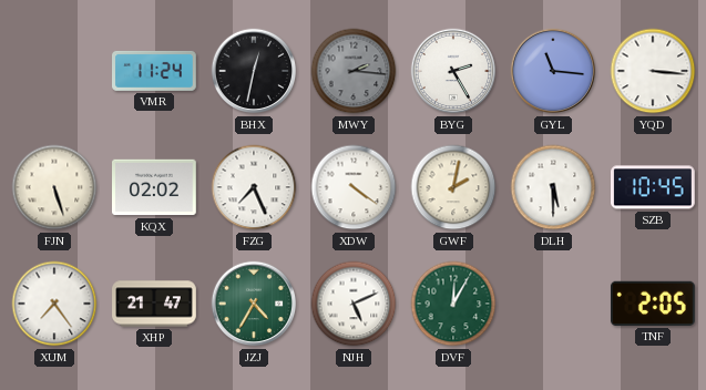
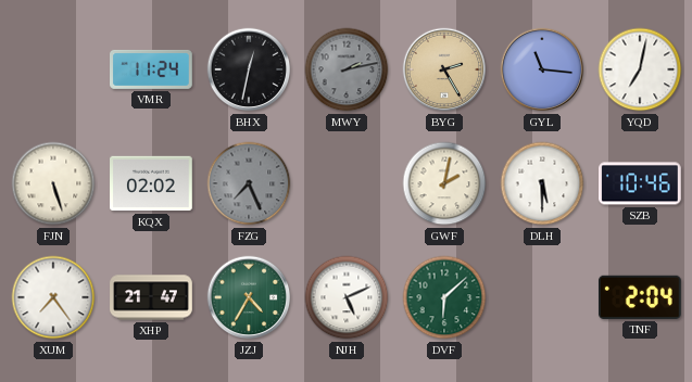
MWY: 2:16 -> 2:13 (347, 69)
BYG dial: white -> champagne (444, 69)
YQD: 3:16 -> 7:02 (640, 69)
FZG dial: white -> grey (249, 183)
XDW: 4:21 -> none (354, 187)
SZB: 10:45 -> 10:46 (641, 183)
DVF: 12:05 -> 6:08 (444, 297)
TNF: 2:05 -> 2:04 (640, 297)
